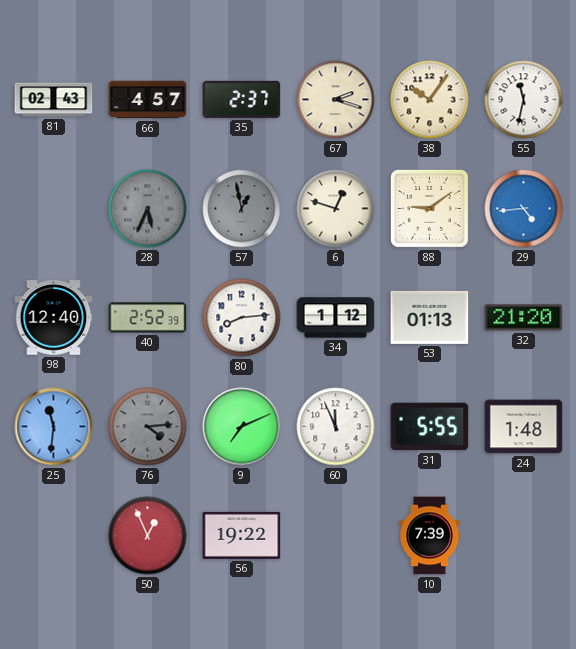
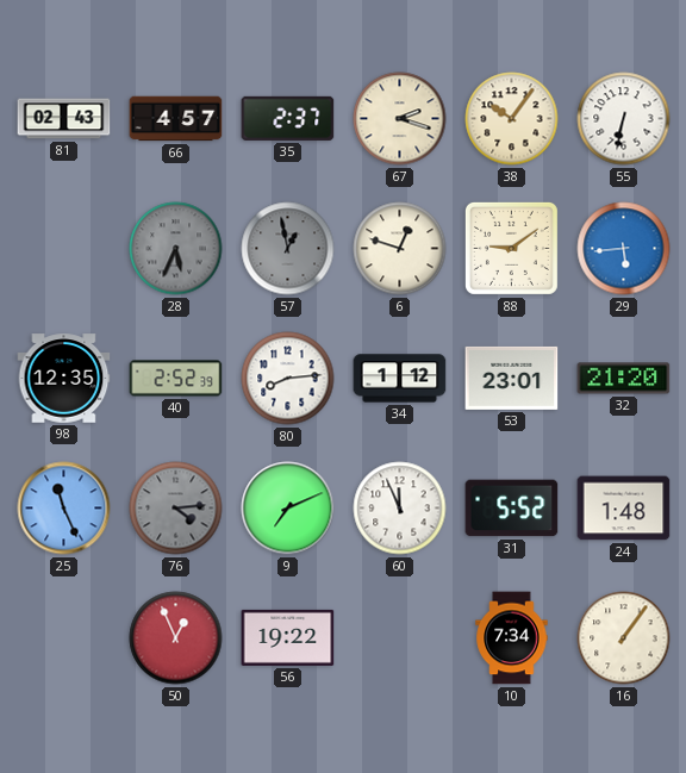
55: 11:32 -> 6:32 (624, 119)
29: 4:44 -> 5:44 (624, 249)
98: 12:40 -> 12:35 (64, 379)
53: 01:13 -> 23:01 (512, 378)
25: 11:31 -> 11:26 (64, 509)
31: 5:55 -> 5:52 (512, 509)
10: 7:39 -> 7:34 (512, 638)
16: none -> 1:06 (624, 638)
